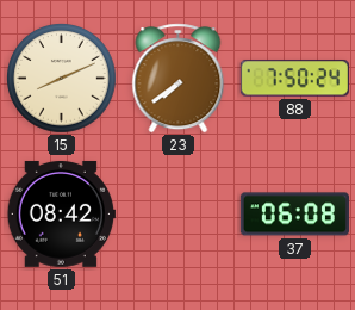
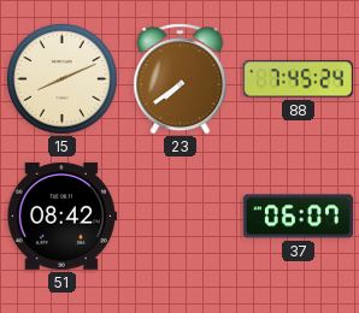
88: 7:50 -> 7:45 (298, 79)
37: 06:08 -> 06:07 (298, 217)
